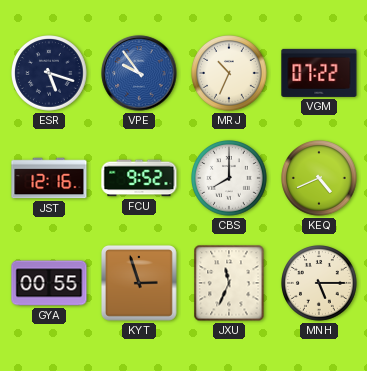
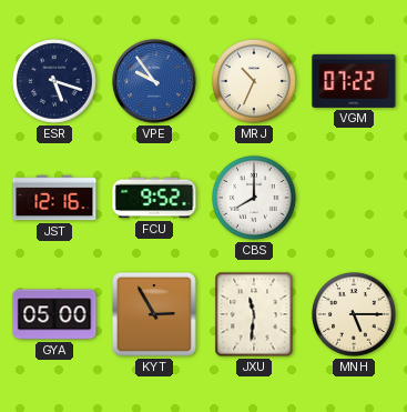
KEQ: 4:41 -> none (320, 179)
GYA: 00:55 -> 05:00 (54, 314)
KYT: 2:57 -> 2:55 (154, 314)
JXU: 11:34 -> 11:31 (254, 314)
